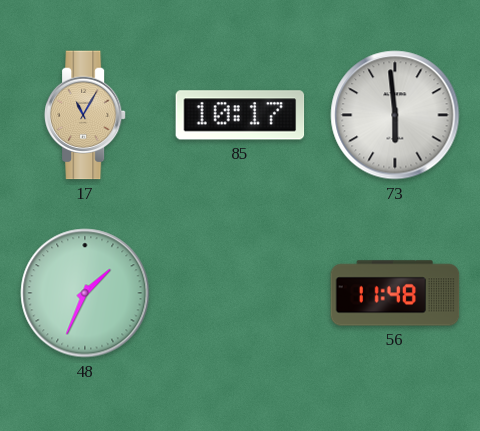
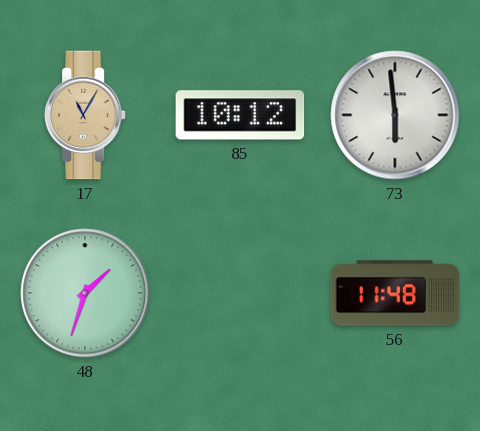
85: 10:17 -> 10:12 (240, 115)
48: 1:34 -> 1:33 (85, 293)
